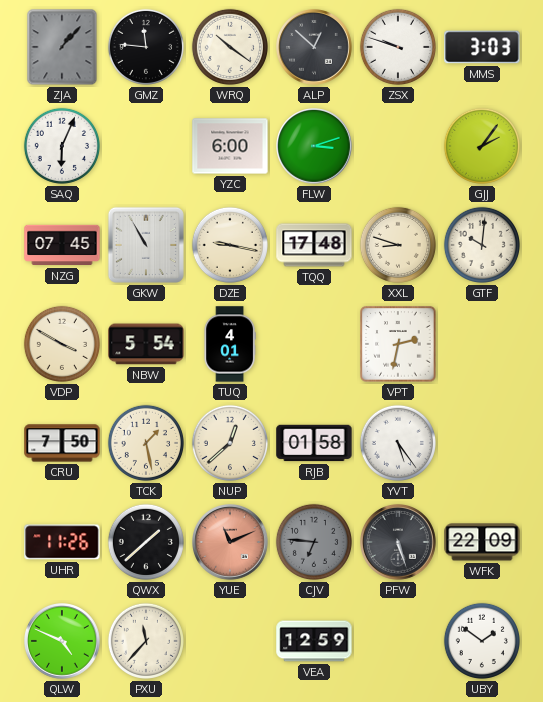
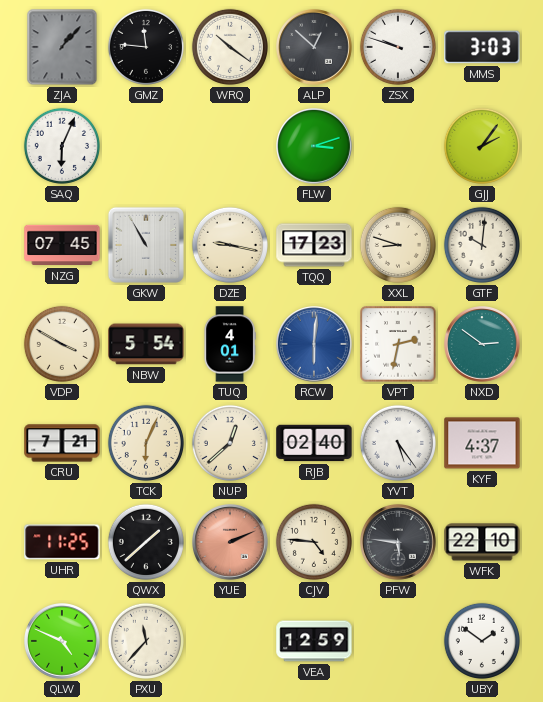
YZC: 6:00 -> none (230, 146)
TQQ: 17:48 -> 17:23 (314, 245)
RCW: none -> 6:01 (315, 345)
NXD: none -> 2:51 (483, 345)
CRU: 7:50 -> 7:21 (62, 443)
TCK: 1:28 -> 6:04 (146, 443)
RJB: 01:58 -> 02:40 (314, 443)
KYF: none -> 4:37 (482, 443)
UHR: 11:26 -> 11:25 (62, 542)
YUE: 11:11 -> 2:11 (231, 543)
CJV: 6:46 -> 4:46 (314, 542)
CJV dial: grey -> cream (314, 542)
PFW: 5:27 -> 5:46 (399, 543)
WFK: 22:09 -> 22:10 (482, 542)
